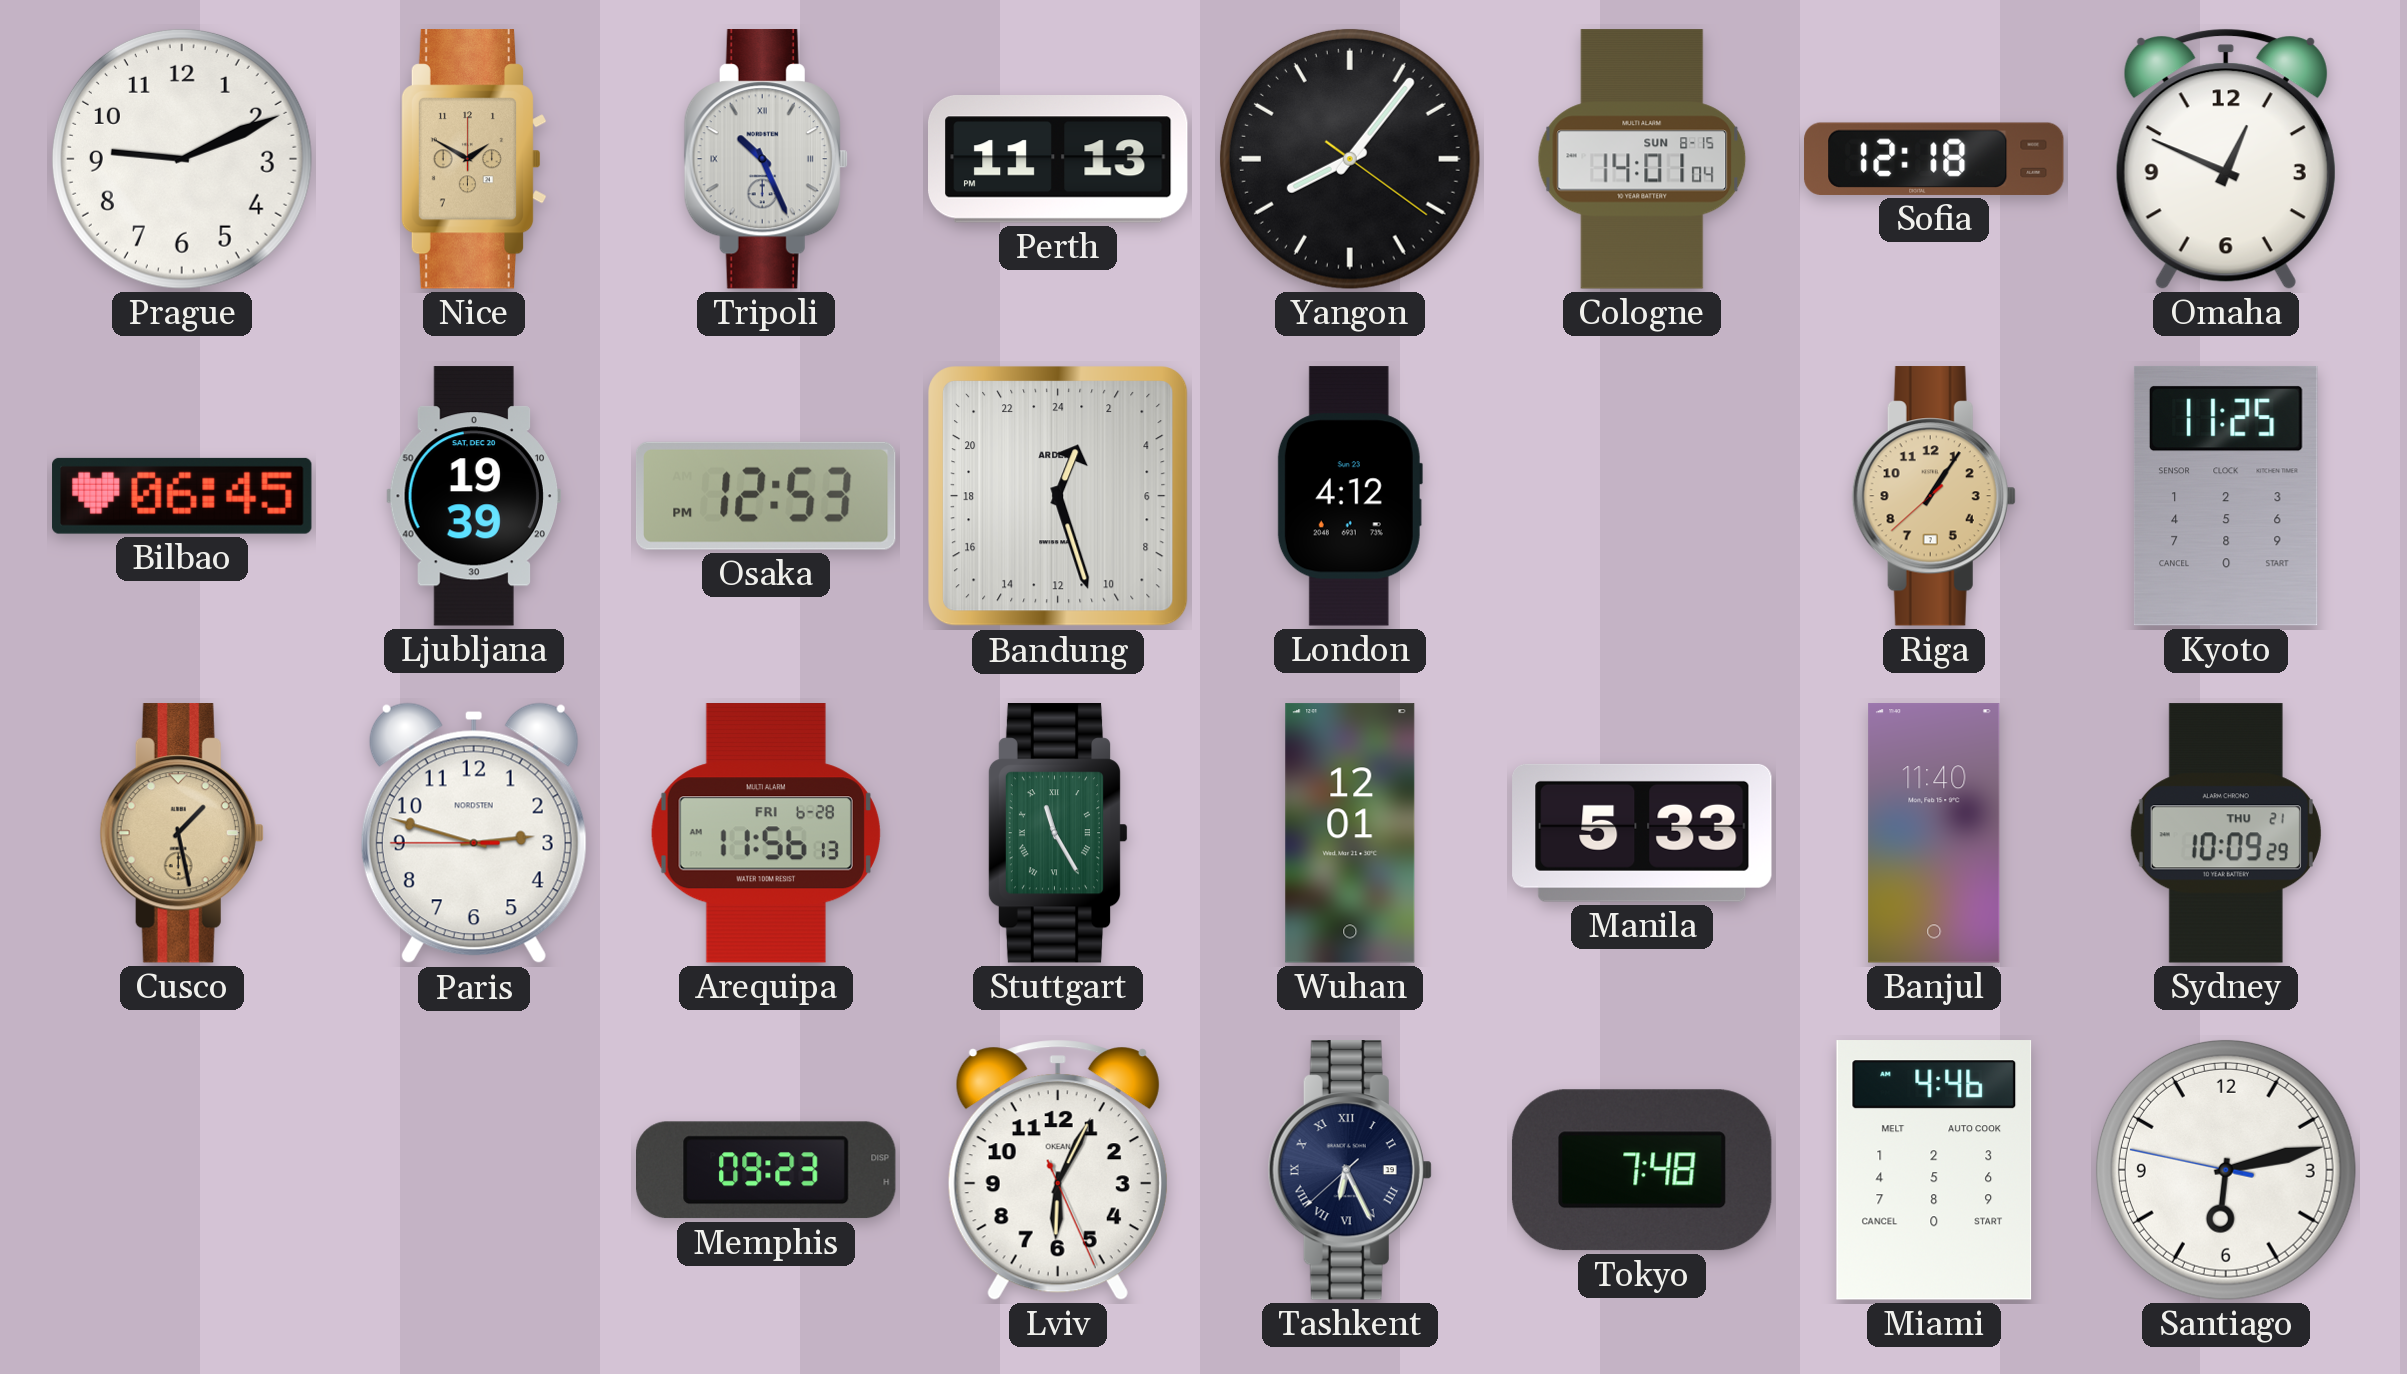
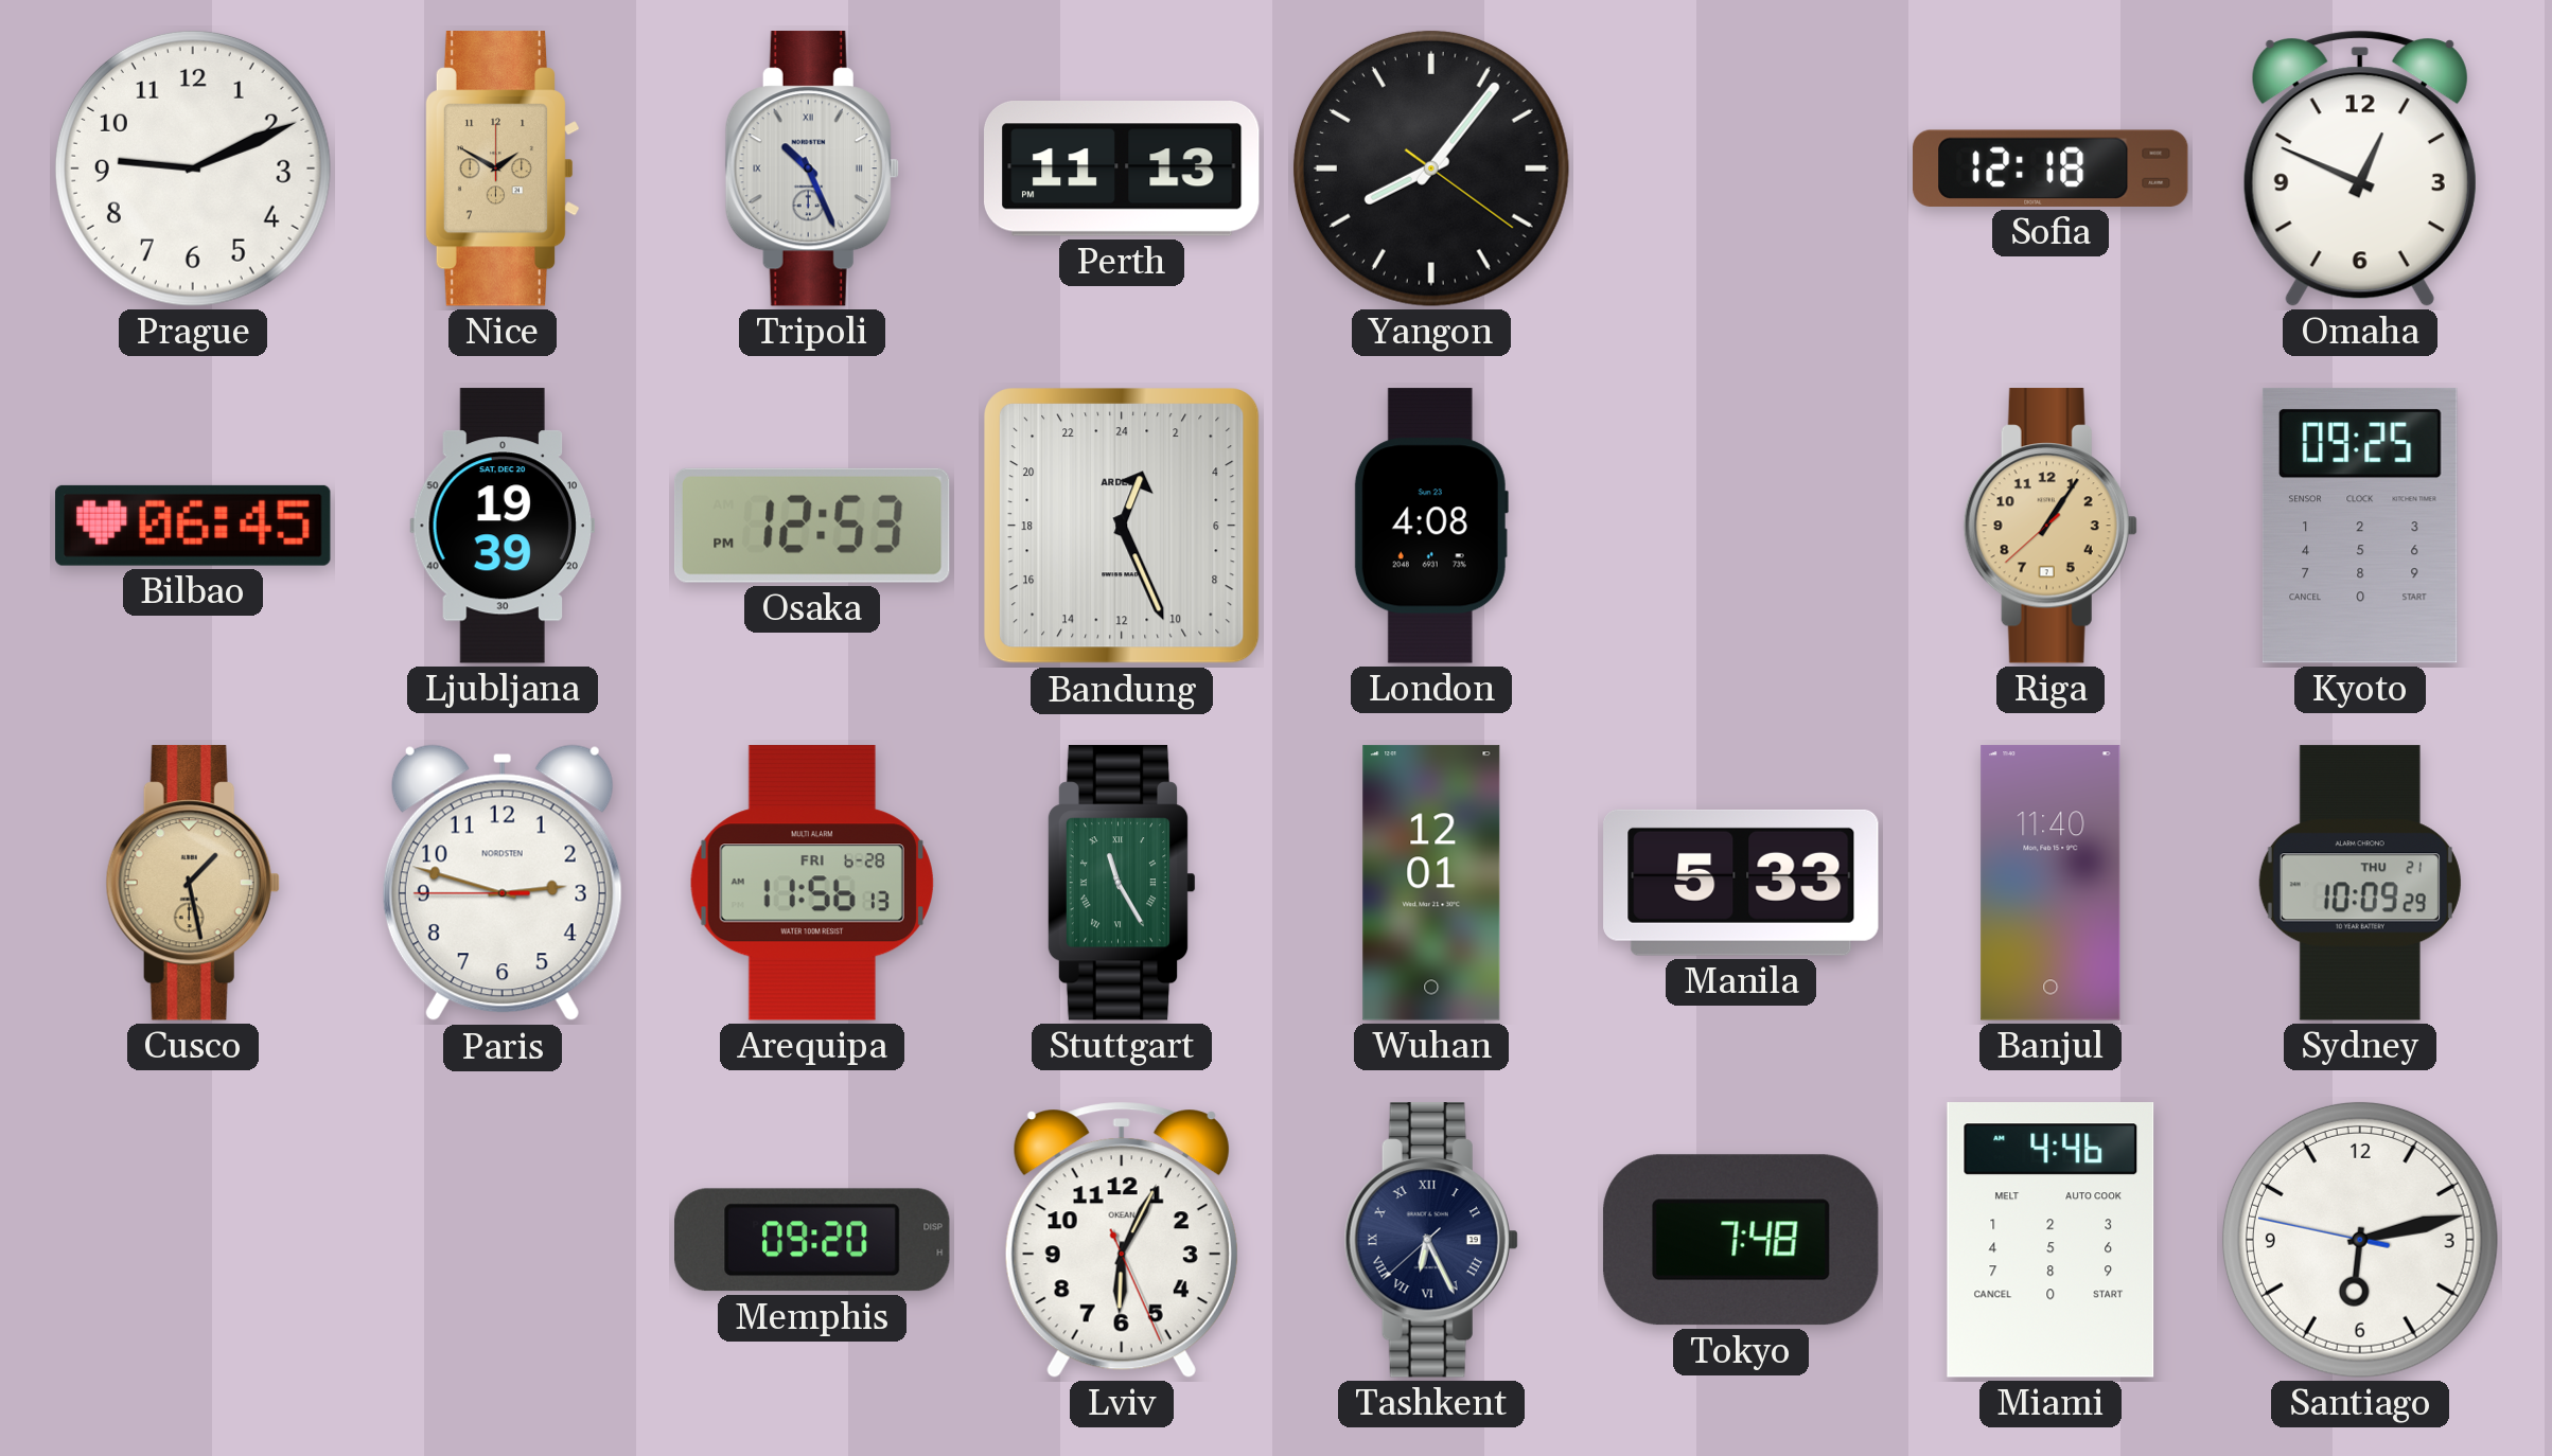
Cologne: 14:01 -> none (1642, 159)
Bandung: 1:27 -> 1:26 (1122, 526)
London: 4:12 -> 4:08 (1431, 526)
Kyoto: 11:25 -> 09:25 (2360, 526)
Memphis: 09:23 -> 09:20 (813, 1240)
